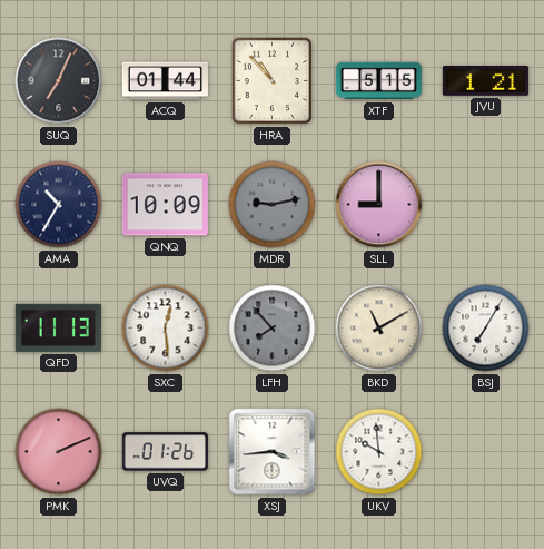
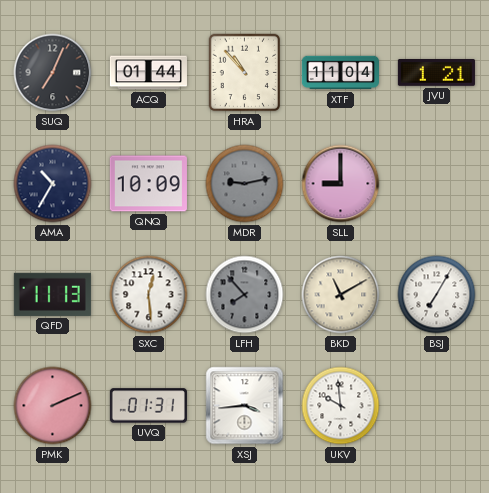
XTF: 5:15 -> 11:04 (340, 73)
UVQ: 01:26 -> 01:31 (148, 406)
